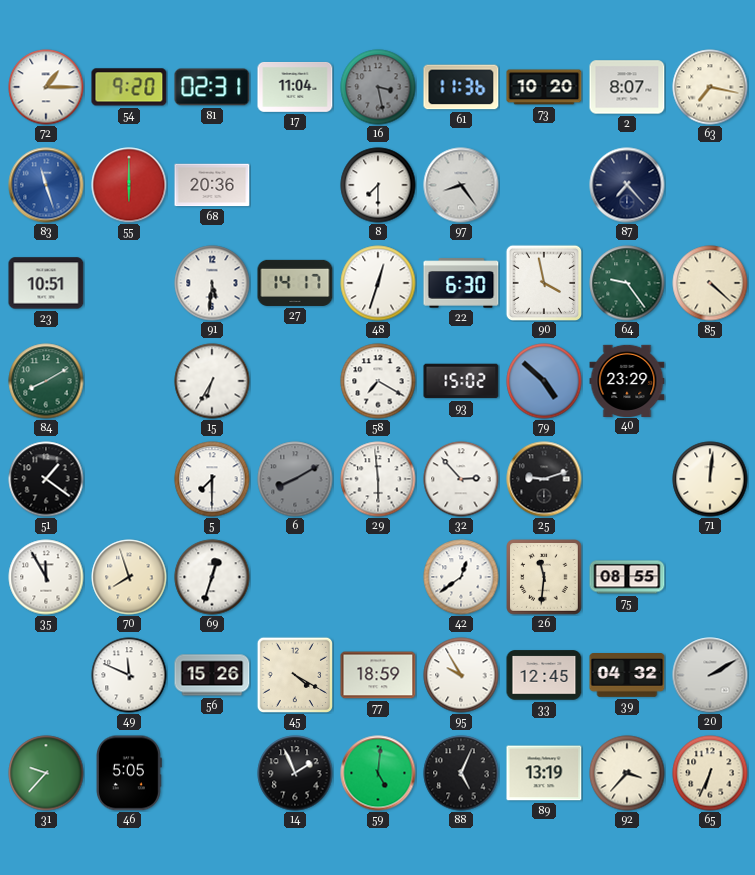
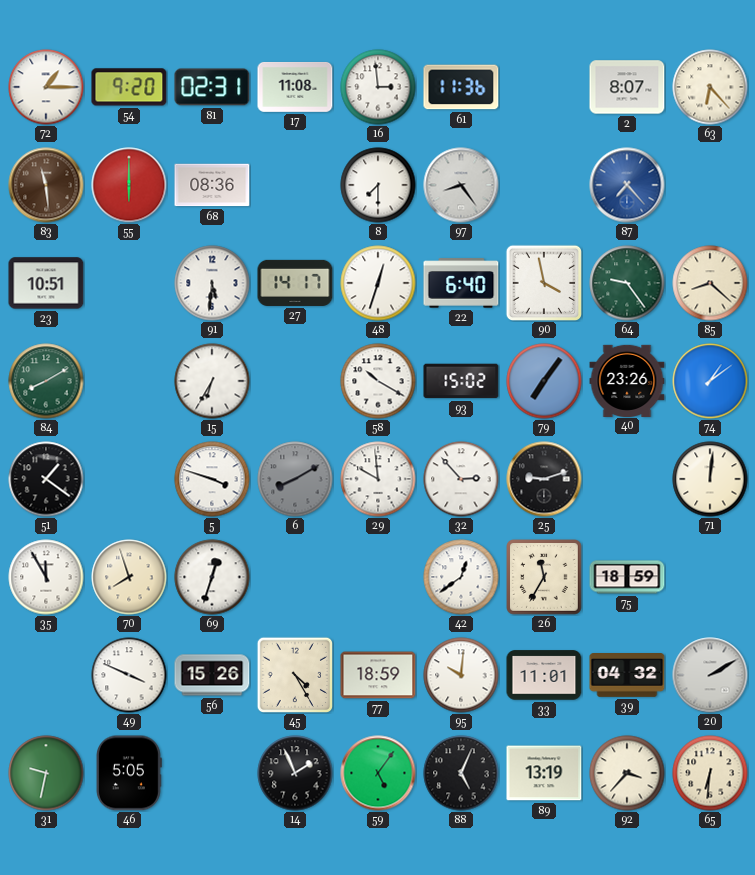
17: 11:04 -> 11:08 (295, 87)
16: 3:28 -> 2:59 (378, 87)
16 dial: grey -> white (378, 87)
73: 10:20 -> none (544, 87)
63: 7:17 -> 6:23 (710, 87)
83: 11:27 -> 11:29 (46, 185)
83 dial: blue -> brown (46, 185)
68: 20:36 -> 08:36 (212, 185)
87 dial: navy -> blue (627, 185)
22: 6:30 -> 6:40 (461, 283)
85: 4:22 -> 8:22 (710, 283)
58: 7:20 -> 10:20 (378, 381)
79: 4:52 -> 7:06 (544, 381)
40: 23:29 -> 23:26 (627, 380)
74: none -> 1:09 (710, 381)
5: 7:30 -> 3:48 (212, 479)
29: 5:59 -> 9:59 (378, 479)
26: 11:31 -> 11:35 (545, 578)
75: 08:55 -> 18:59 (627, 577)
49: 11:49 -> 3:49 (129, 675)
45: 4:20 -> 4:25 (294, 674)
95: 9:55 -> 10:01 (461, 675)
33: 12:45 -> 11:01 (544, 675)
31: 9:37 -> 9:32 (46, 773)
59: 5:01 -> 5:06 (378, 773)
65: 6:34 -> 6:31 (710, 773)
